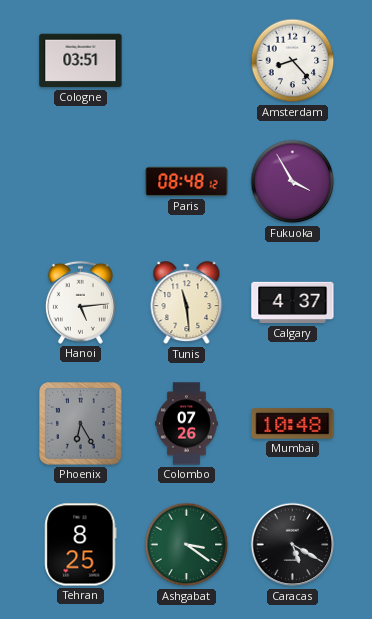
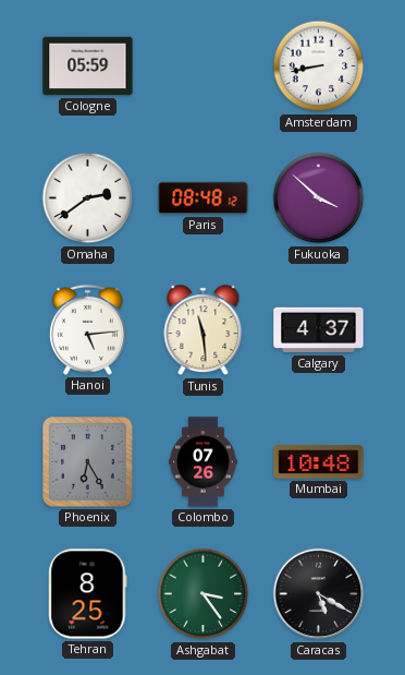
Cologne: 03:51 -> 05:59 (88, 67)
Amsterdam: 8:23 -> 8:43 (319, 67)
Omaha: none -> 2:39 (88, 198)
Fukuoka: 3:55 -> 3:52 (319, 198)
Ashgabat: 3:21 -> 3:24 (204, 594)
